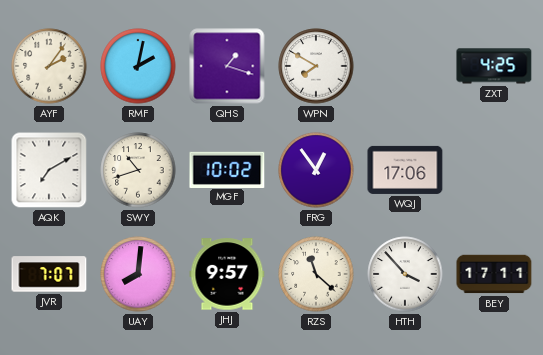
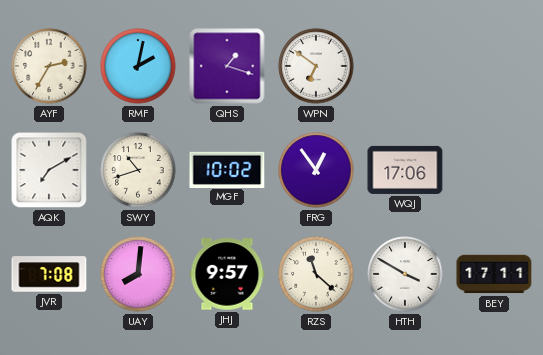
AYF: 2:06 -> 2:35 (49, 66)
WPN: 7:50 -> 6:51 (316, 66)
ZXT: 4:25 -> none (494, 66)
JVR: 7:07 -> 7:08 (49, 274)
HTH: 3:53 -> 3:50 (405, 274)
